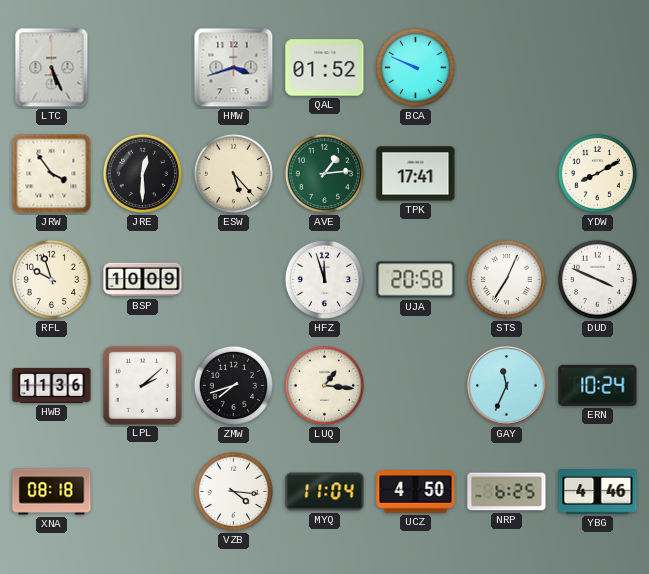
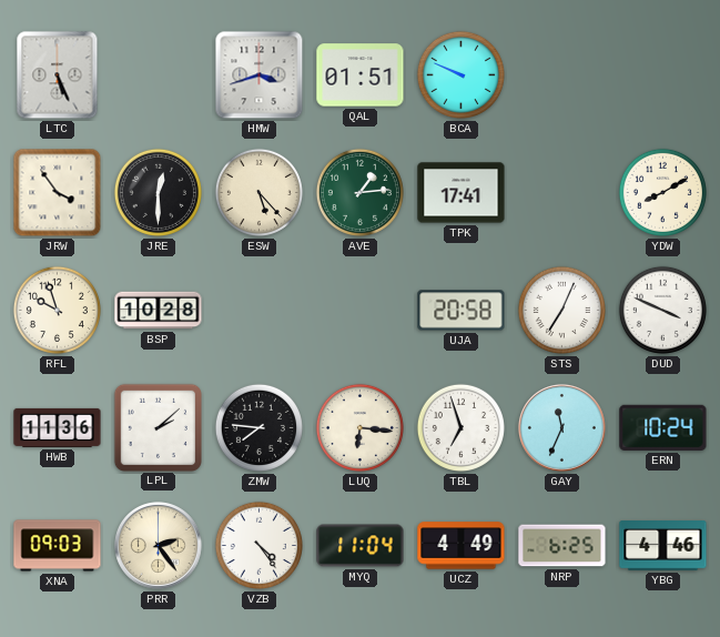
QAL: 01:52 -> 01:51 (361, 75)
BSP: 10:09 -> 10:28 (159, 311)
HFZ: 11:57 -> none (324, 279)
ZMW: 7:42 -> 7:46 (258, 427)
LUQ: 1:16 -> 6:16 (359, 427)
TBL: none -> 6:57 (460, 427)
XNA: 08:18 -> 09:03 (58, 546)
PRR: none -> 2:24 (158, 545)
VZB: 4:16 -> 4:24 (258, 545)
UCZ: 4:50 -> 4:49 (462, 546)
